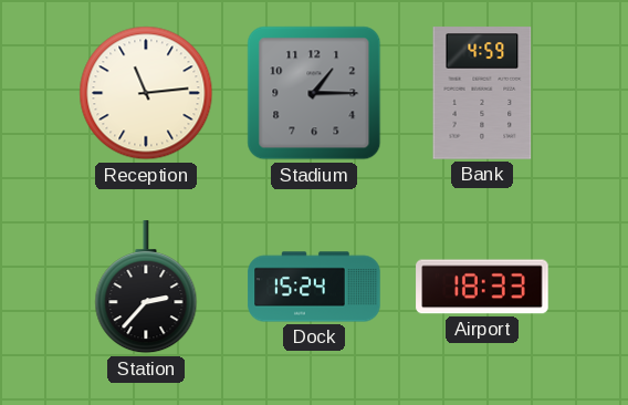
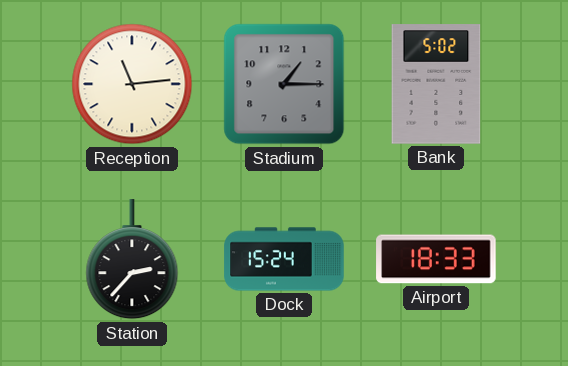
Bank: 4:59 -> 5:02 (436, 84)
